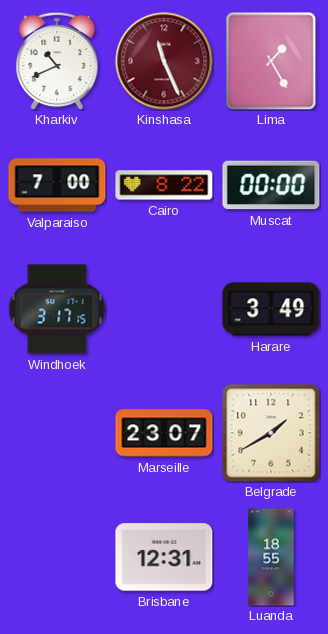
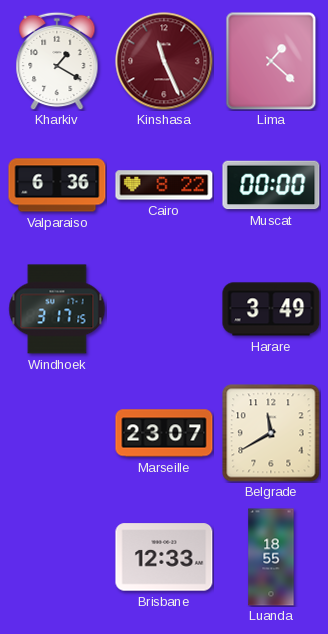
Kharkiv: 10:41 -> 1:20 (57, 61)
Lima: 1:25 -> 1:22 (271, 61)
Valparaiso: 7:00 -> 6:36 (57, 185)
Belgrade: 1:40 -> 11:40 (271, 433)
Brisbane: 12:31 -> 12:33 (164, 557)
